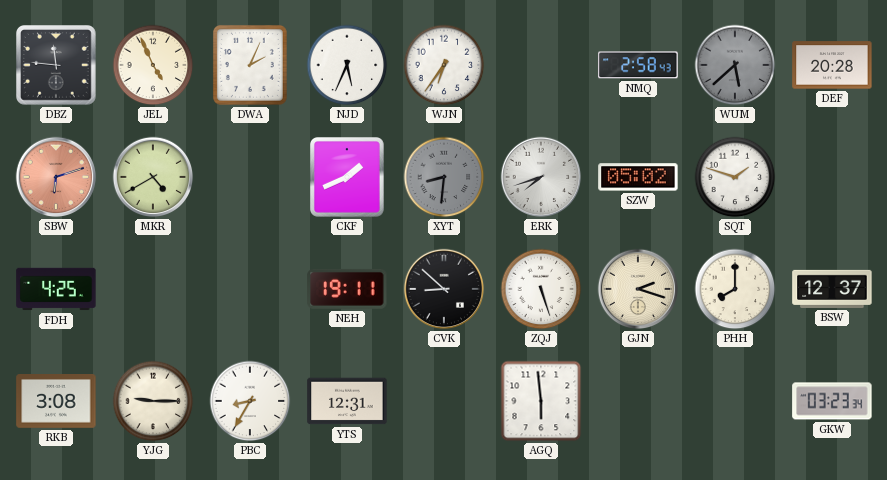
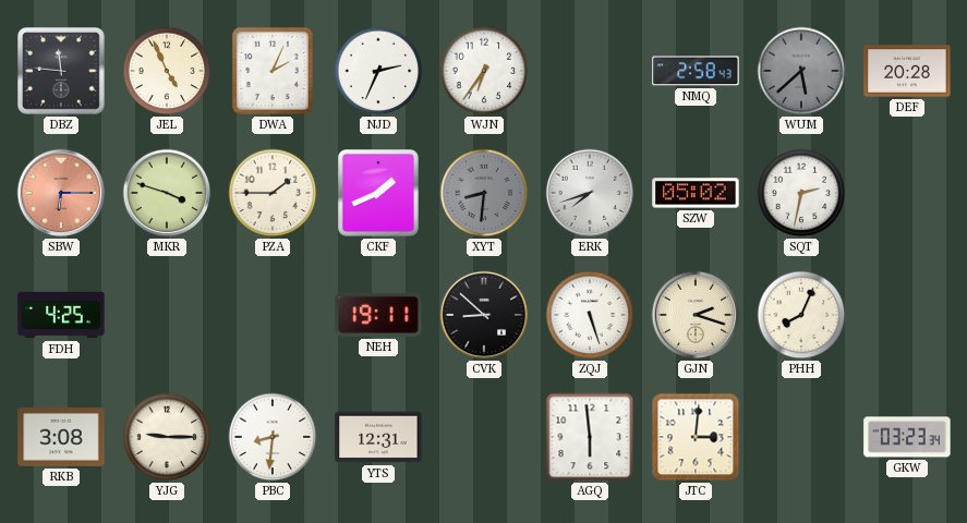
NJD: 5:34 -> 2:34 (378, 71)
SBW: 6:12 -> 6:15 (61, 193)
MKR: 4:40 -> 3:48 (167, 193)
PZA: none -> 1:45 (273, 193)
SQT: 1:48 -> 2:32 (801, 193)
PHH: 8:00 -> 8:04 (801, 315)
BSW: 12:37 -> none (832, 289)
PBC: 8:35 -> 8:31 (273, 437)
JTC: none -> 3:01 (696, 437)
